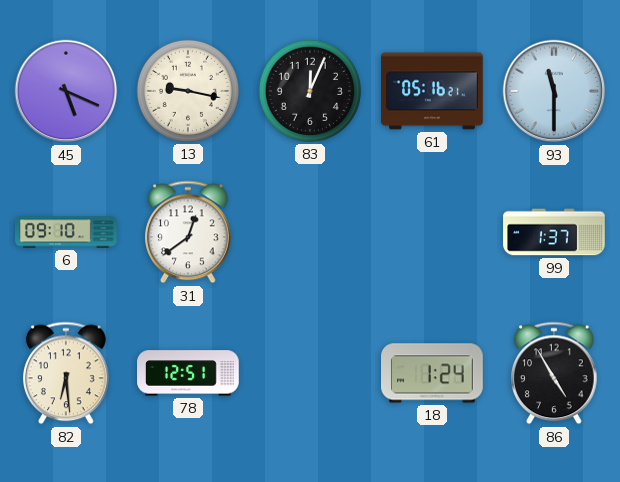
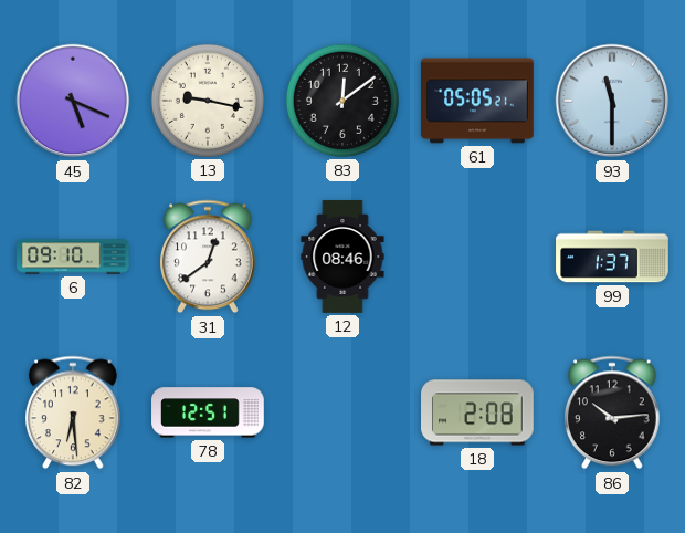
83: 12:04 -> 12:09 (342, 101)
61: 05:16 -> 05:05 (477, 101)
12: none -> 08:46 (342, 257)
18: 1:24 -> 2:08 (477, 412)
86: 4:55 -> 10:14 (613, 412)
